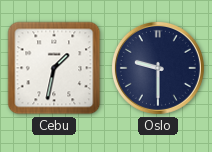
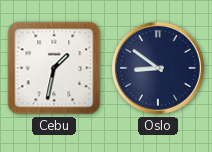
Oslo: 9:30 -> 8:51 (158, 68)
